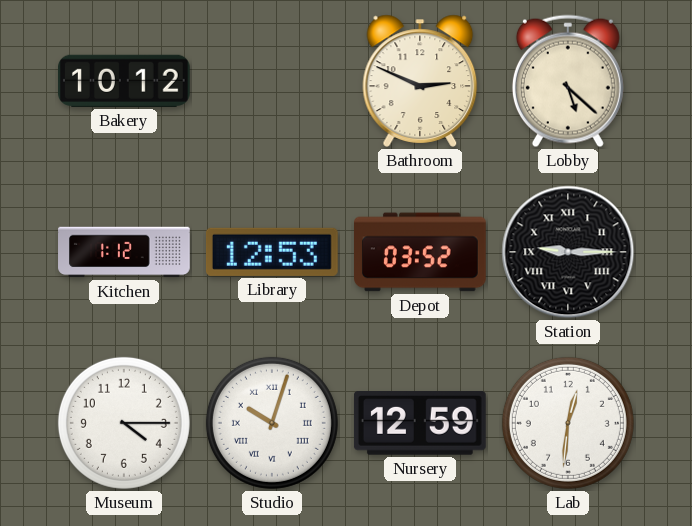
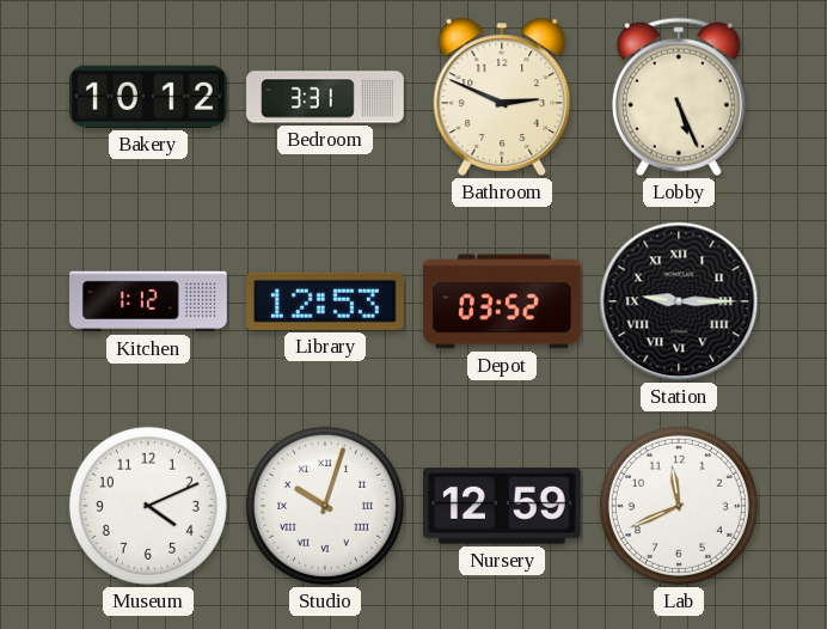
Bedroom: none -> 3:31 (325, 97)
Lobby: 5:22 -> 5:26 (679, 97)
Museum: 4:15 -> 4:11 (148, 506)
Lab: 12:31 -> 11:41 (679, 506)
